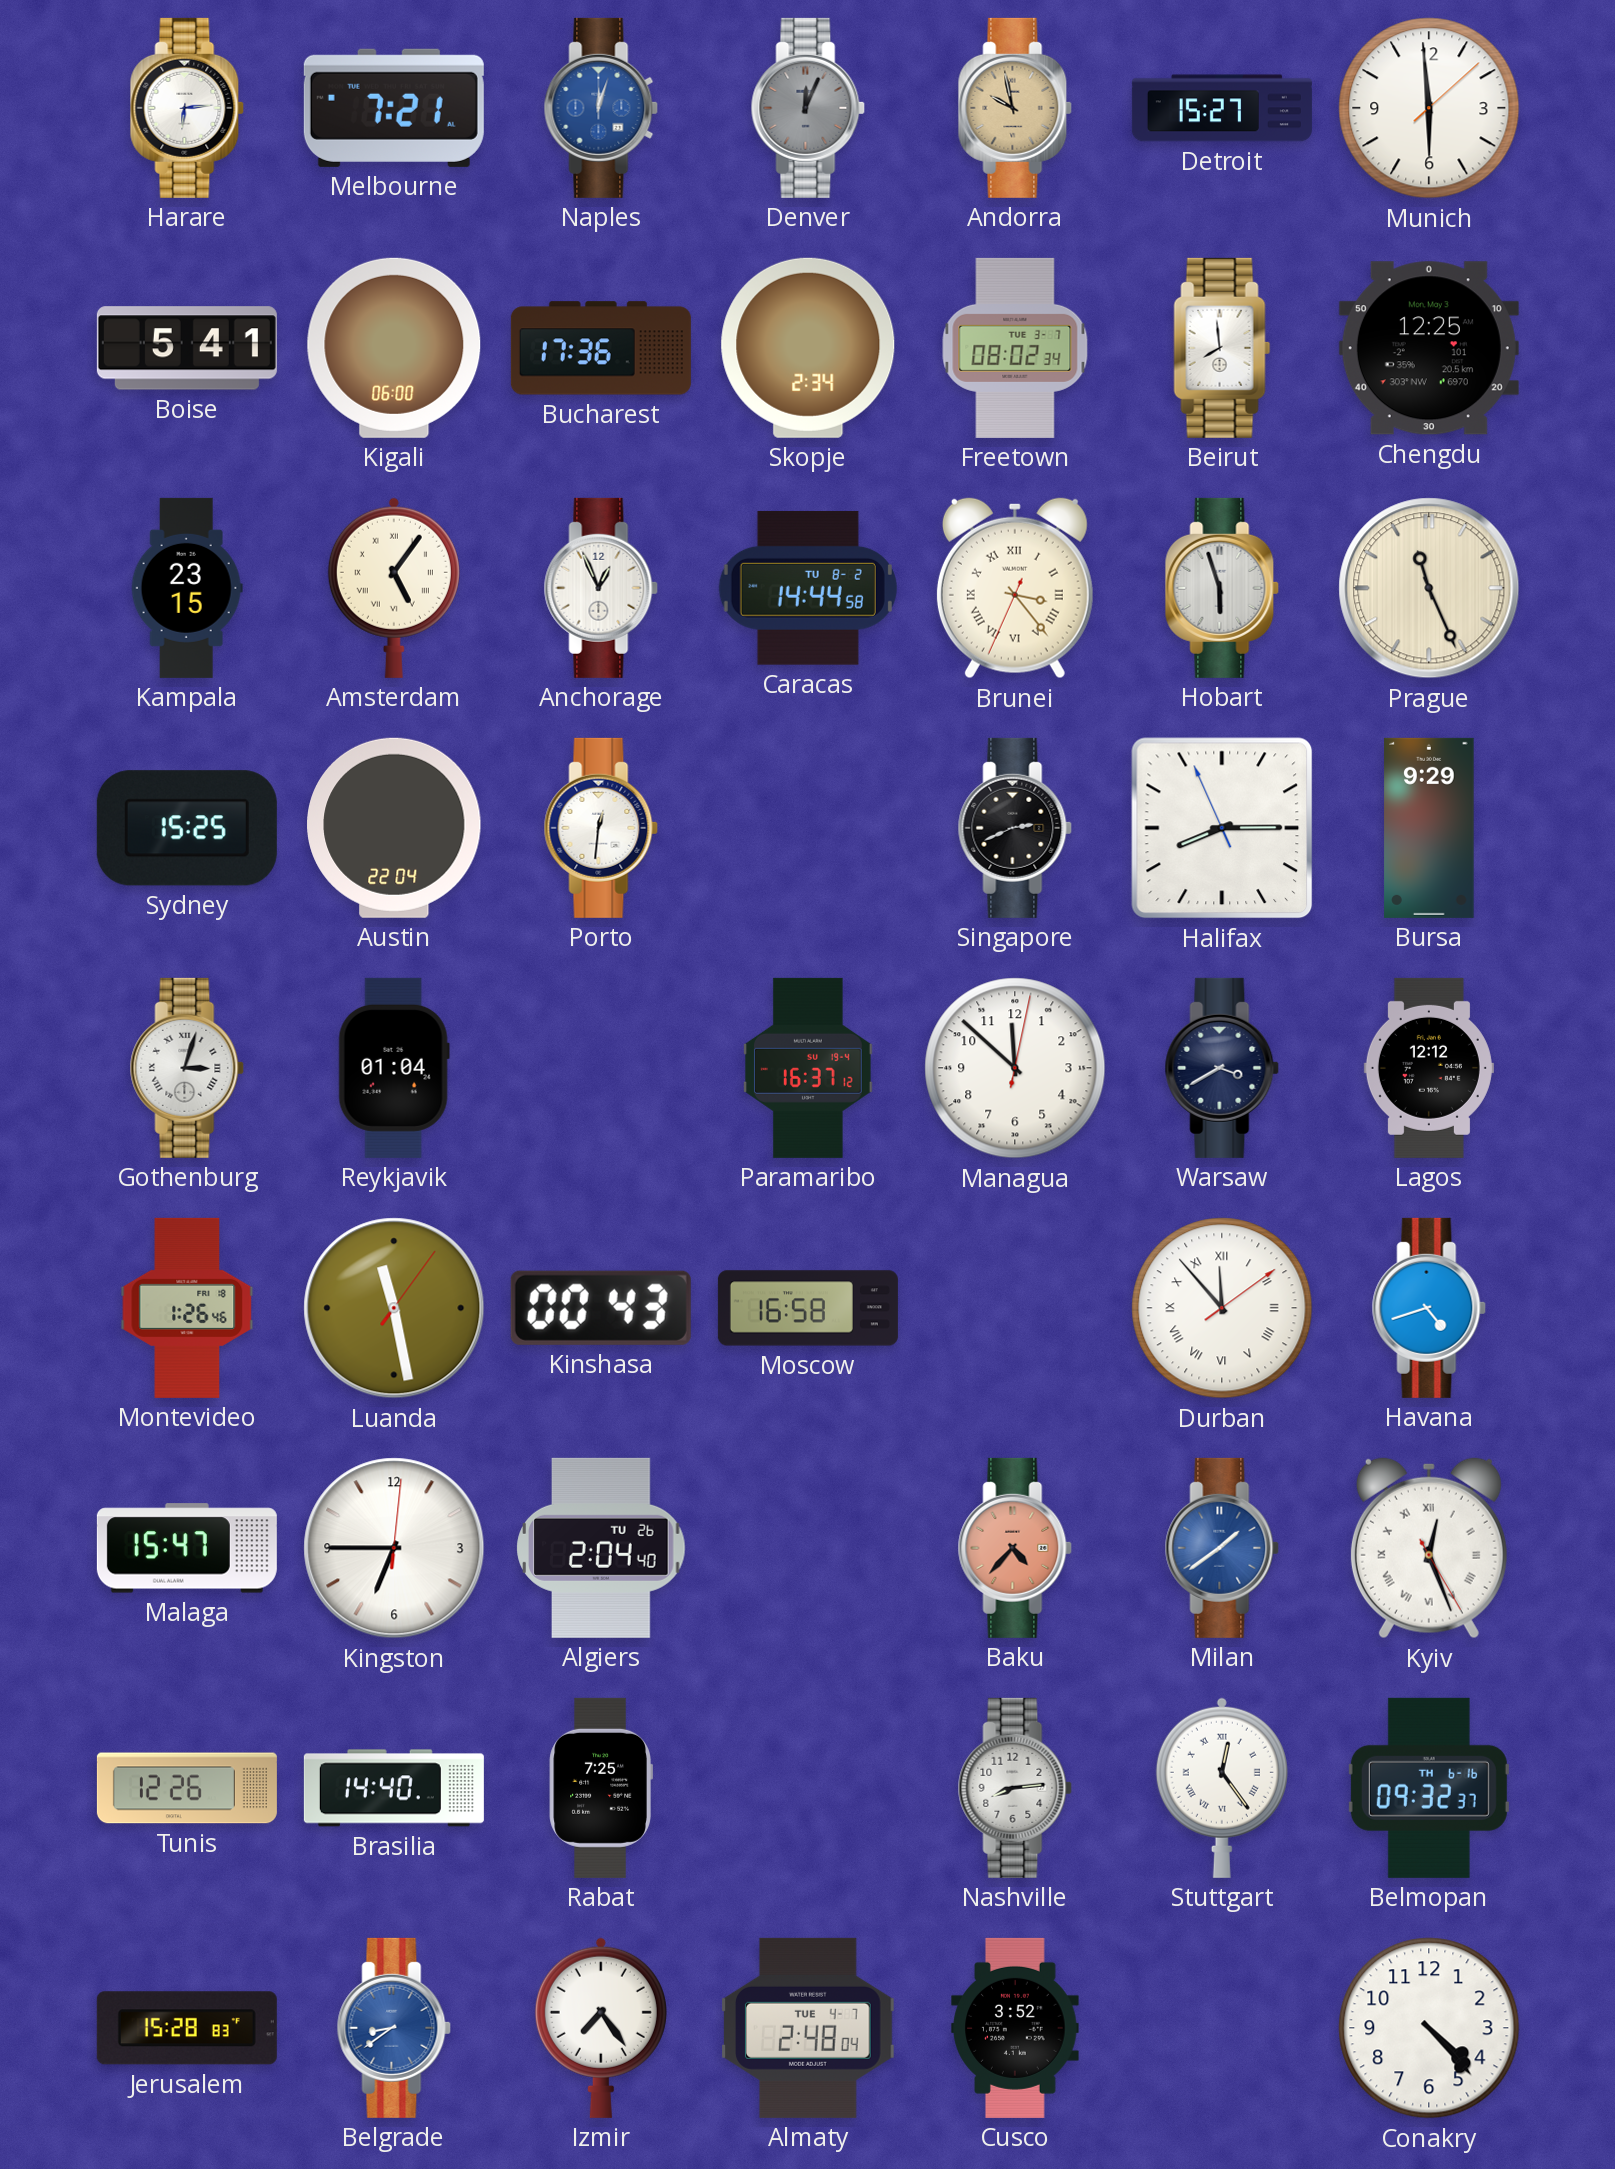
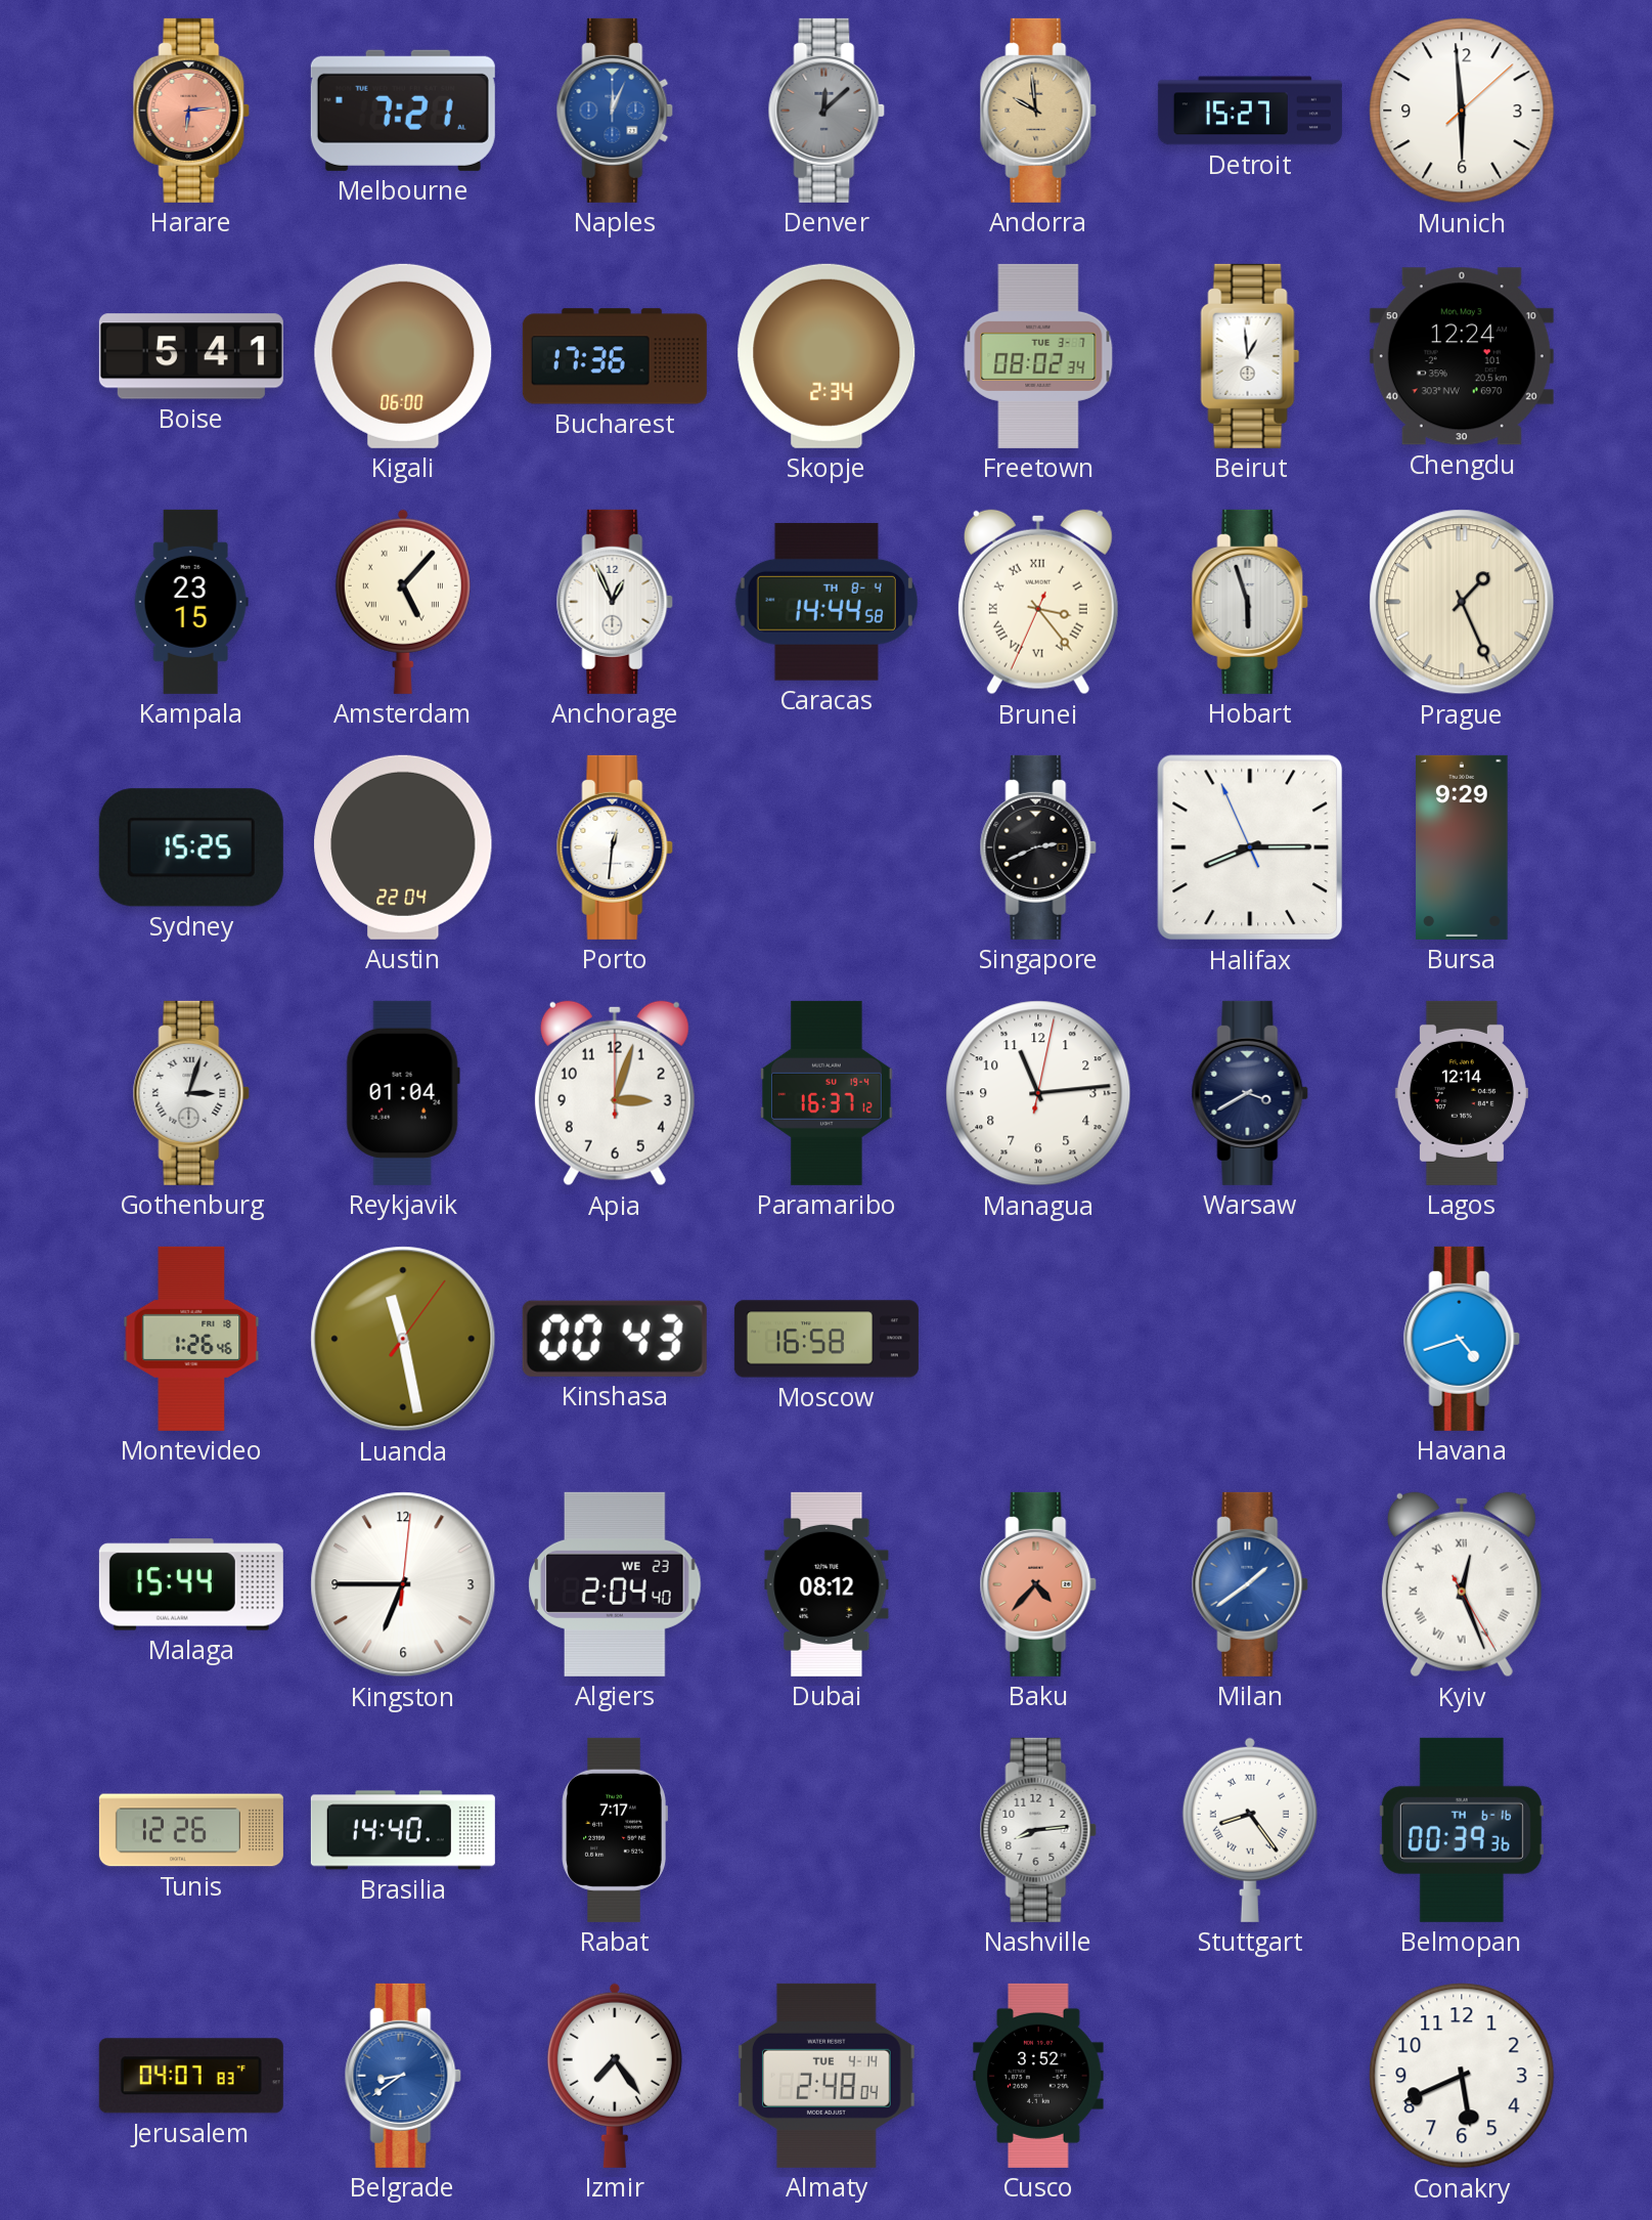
Harare dial: white -> salmon (191, 111)
Naples: 12:03 -> 12:04 (615, 111)
Denver: 12:04 -> 12:08 (827, 111)
Andorra: 9:58 -> 9:59 (1038, 111)
Beirut: 7:59 -> 12:59 (1250, 356)
Chengdu: 12:25 -> 12:24 (1462, 356)
Amsterdam: 5:06 -> 5:07 (403, 602)
Caracas date: TU 8-2 -> TH 8-4 (827, 602)
Prague: 11:26 -> 1:26 (1462, 602)
Apia: none -> 3:03 (615, 1093)
Managua: 11:52 -> 11:14 (1038, 1093)
Lagos: 12:12 -> 12:14 (1462, 1093)
Durban: 11:53 -> none (1222, 1308)
Malaga: 15:47 -> 15:44 (191, 1584)
Algiers date: TU 26 -> WE 23 (615, 1584)
Dubai: none -> 08:12 (827, 1584)
Rabat: 7:25 -> 7:17 (615, 1830)
Stuttgart: 12:24 -> 8:24 (1250, 1830)
Belmopan: 09:32 -> 00:39 (1462, 1830)
Jerusalem: 15:28 -> 04:07 (191, 2076)
Almaty date: TUE 4-7 -> TUE 4-14 (827, 2076)
Conakry: 4:23 -> 5:41 (1462, 2076)
